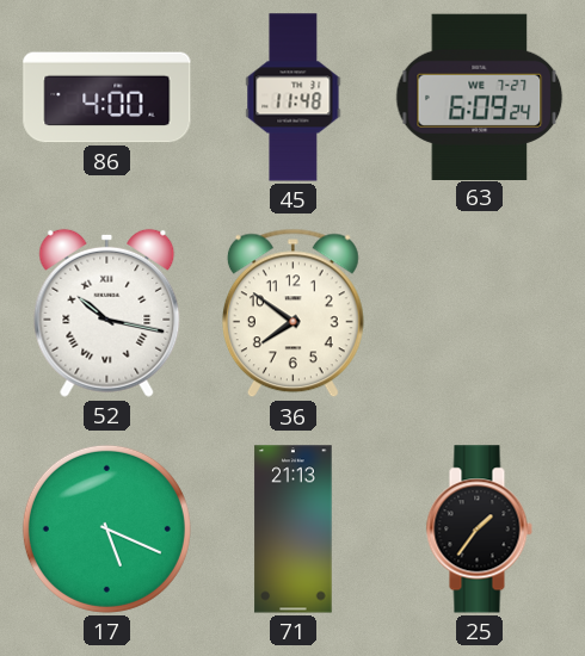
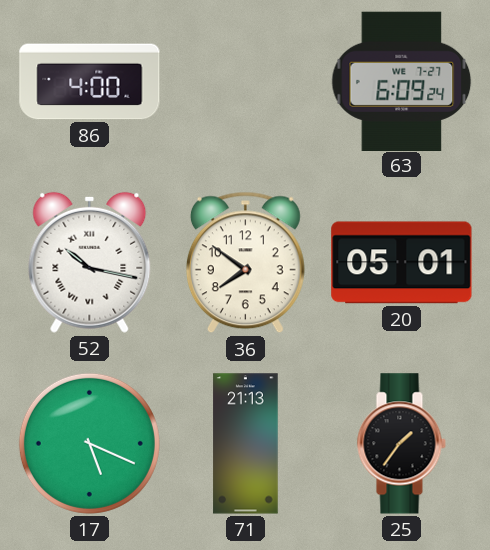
45: 11:48 -> none (294, 98)
20: none -> 05:01 (402, 263)
